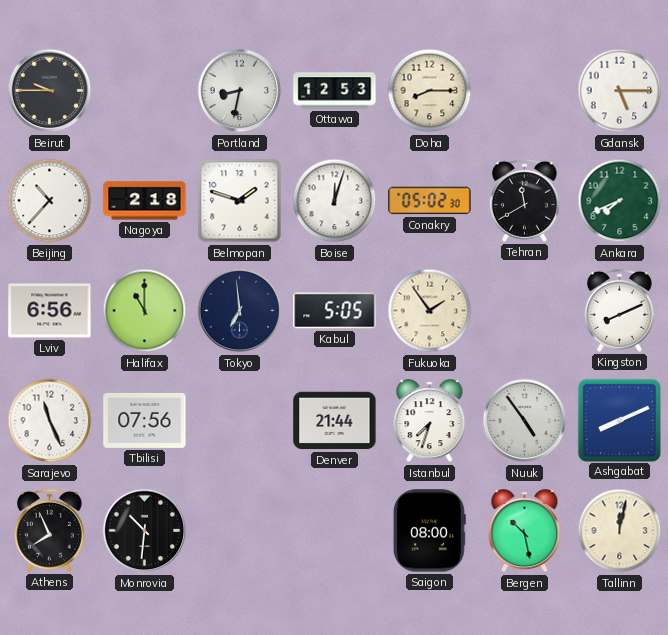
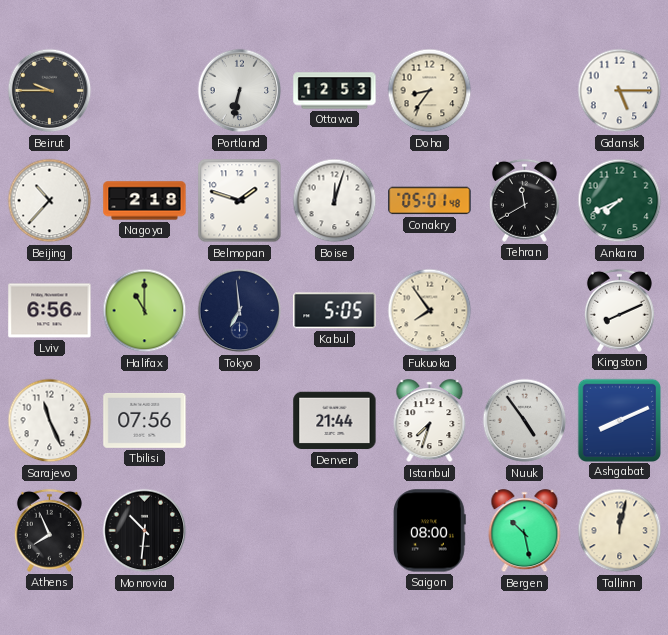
Portland: 8:32 -> 6:32 (240, 91)
Doha: 8:15 -> 8:36 (430, 91)
Conakry: 05:02 -> 05:01 (430, 201)
Fukuoka: 1:54 -> 7:54 (430, 311)
